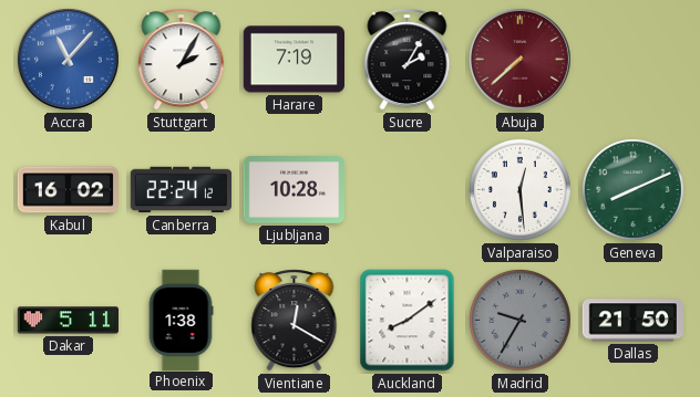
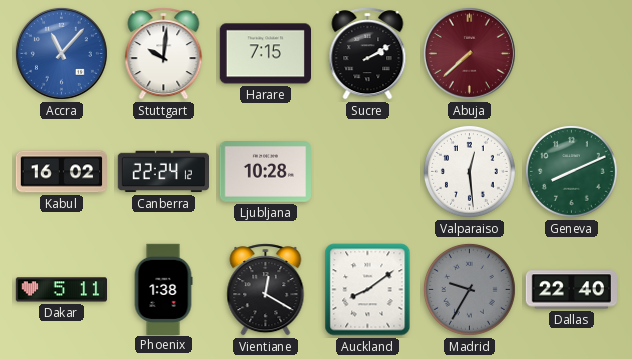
Stuttgart: 2:05 -> 10:01 (164, 54)
Harare: 7:19 -> 7:15 (265, 54)
Sucre: 2:05 -> 2:10 (368, 54)
Dallas: 21:50 -> 22:40 (571, 290)
